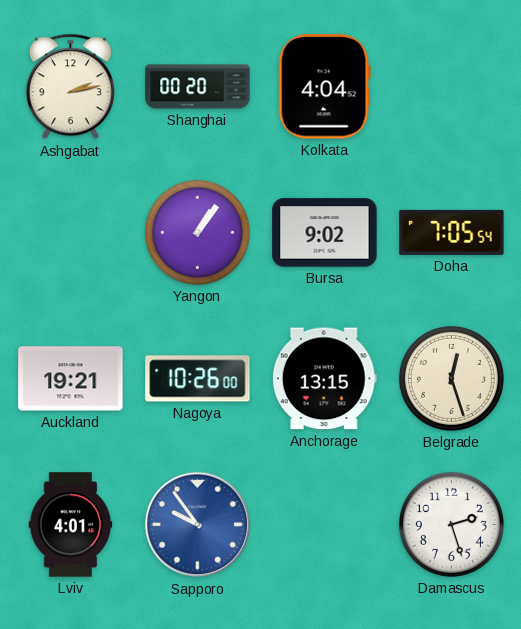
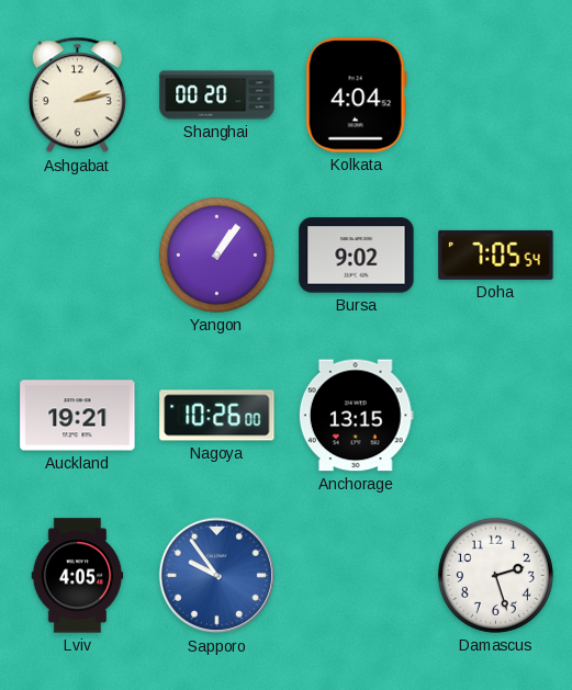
Belgrade: 12:27 -> none (451, 378)
Lviv: 4:01 -> 4:05 (78, 576)
